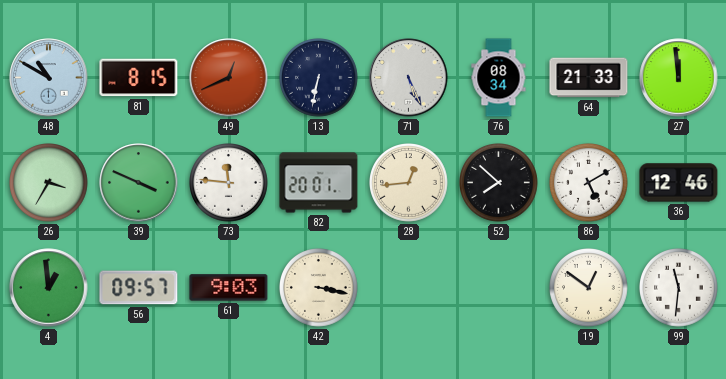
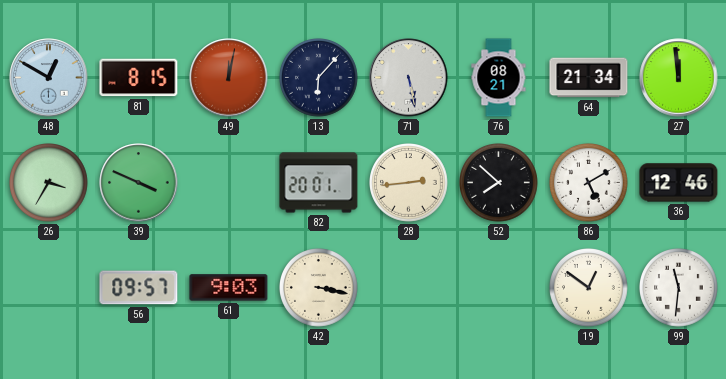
48: 10:50 -> 12:50 (49, 78)
49: 12:41 -> 12:02 (229, 78)
13: 6:32 -> 6:07 (319, 78)
71: 5:26 -> 5:28 (409, 78)
76: 08:34 -> 08:21 (499, 78)
64: 21:33 -> 21:34 (589, 78)
73: 11:46 -> none (229, 183)
28: 12:44 -> 2:44 (409, 183)
4: 12:59 -> none (49, 288)
